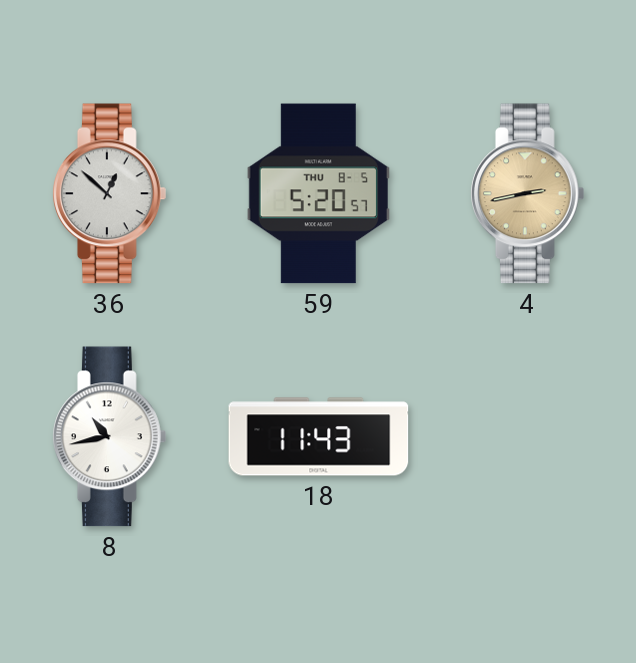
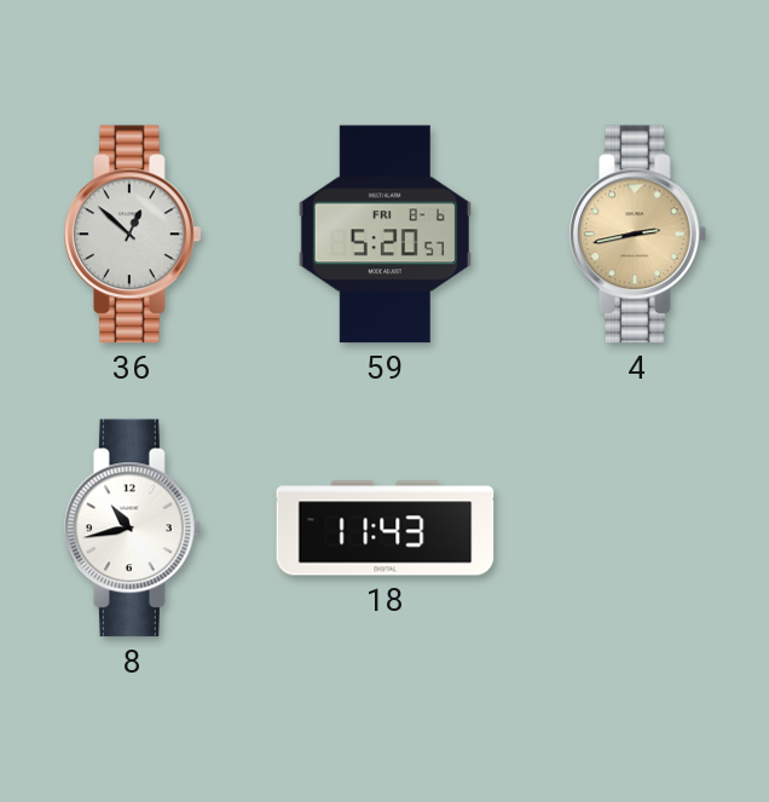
59 date: THU 8-5 -> FRI 8-6 (384, 235)
